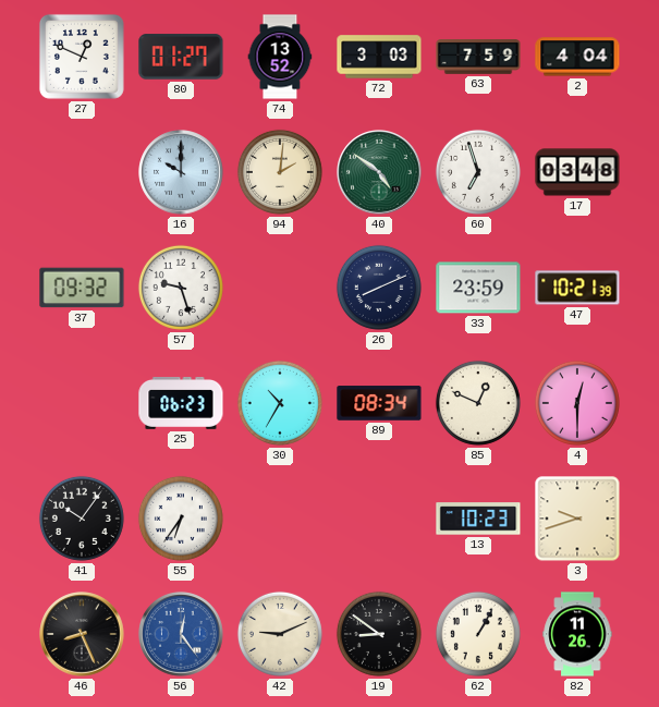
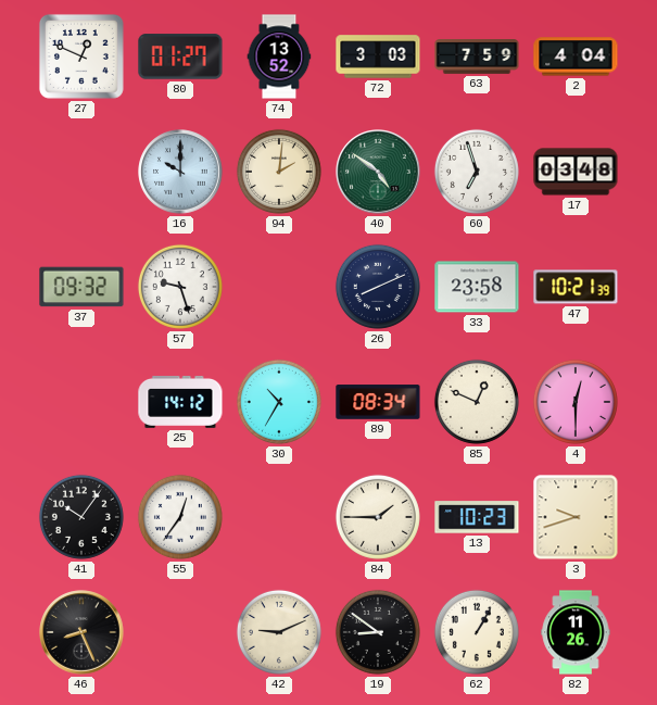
33: 23:59 -> 23:58 (477, 287)
25: 06:23 -> 14:12 (180, 402)
55: 6:36 -> 12:36 (180, 517)
84: none -> 1:45 (378, 517)
56: 12:24 -> none (181, 634)
